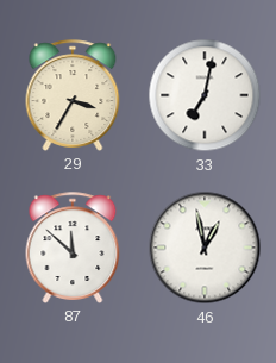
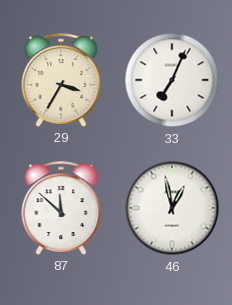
33: 7:02 -> 7:04 (172, 80)
